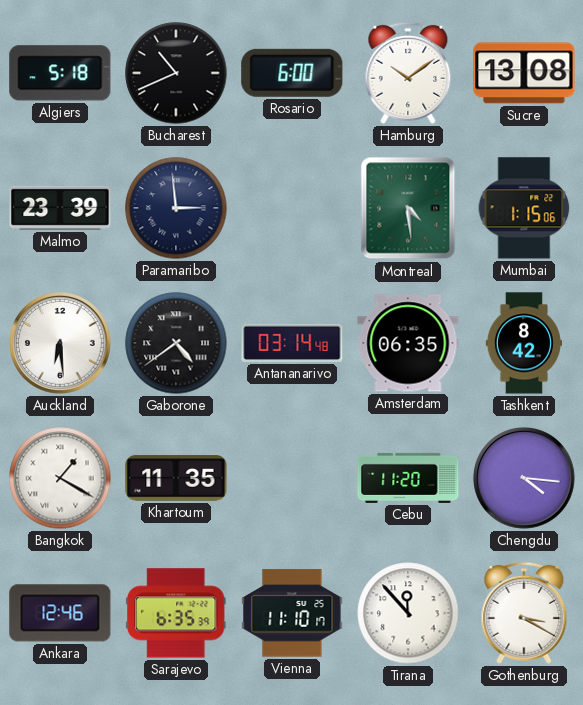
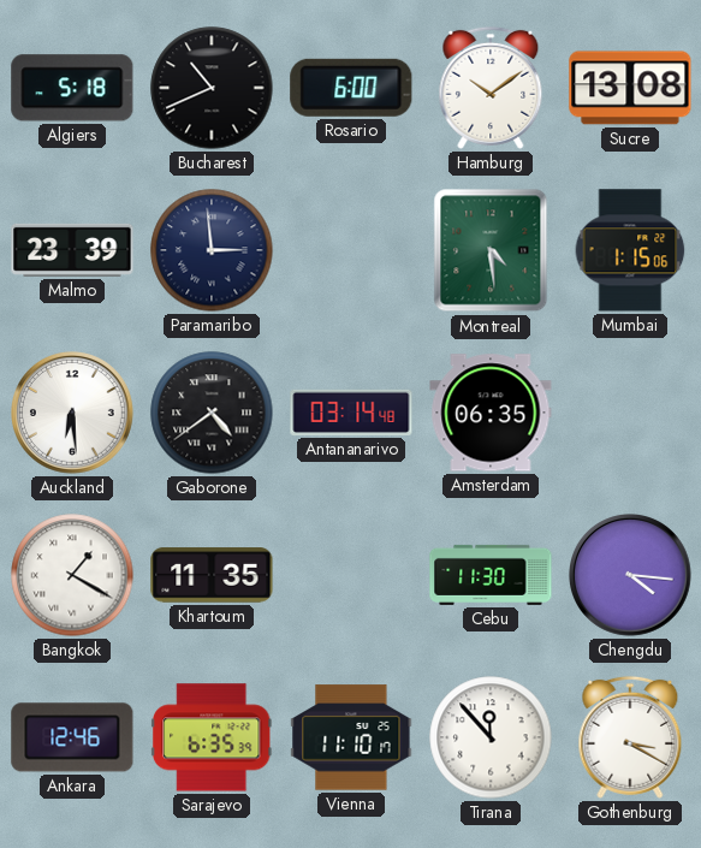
Tashkent: 8:42 -> none (524, 343)
Cebu: 11:20 -> 11:30 (491, 575)
